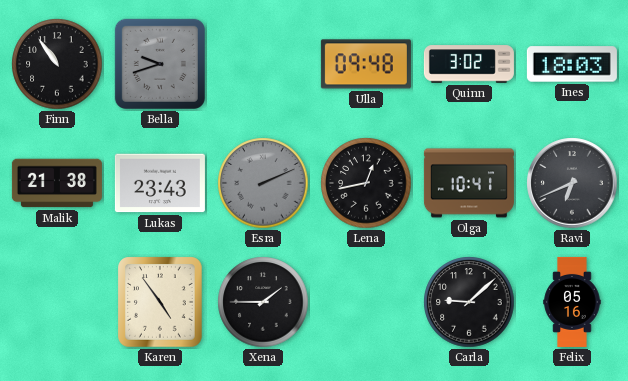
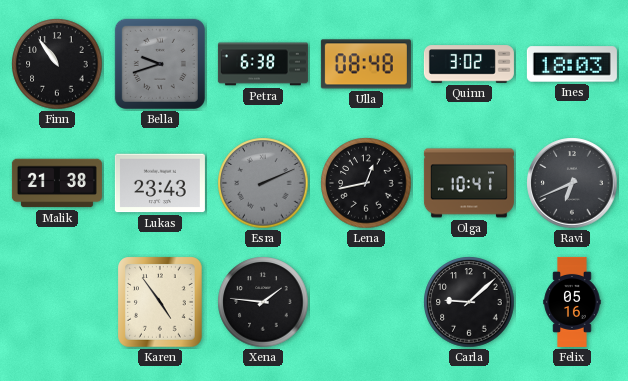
Petra: none -> 6:38 (263, 64)
Ulla: 09:48 -> 08:48 (366, 64)
Xena: 1:45 -> 1:46 (263, 302)
